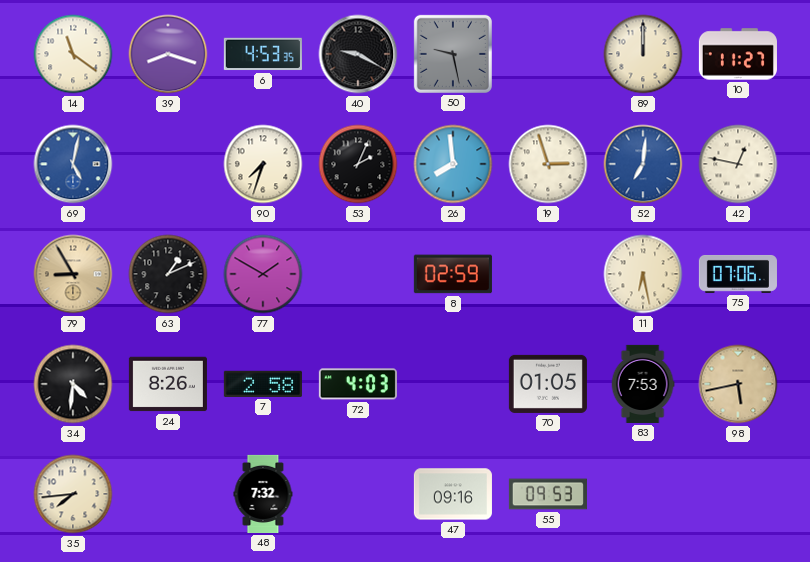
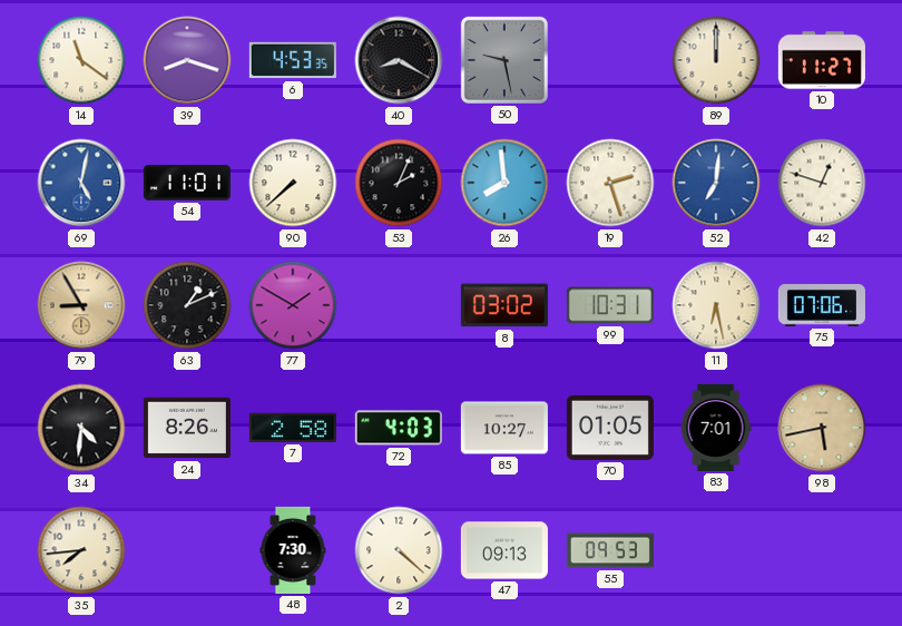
40: 9:20 -> 8:20 (399, 60)
54: none -> 11:01 (187, 183)
90: 7:33 -> 7:38 (293, 183)
19: 2:57 -> 2:27 (610, 183)
42: 12:47 -> 12:48 (822, 183)
8: 02:59 -> 03:02 (504, 305)
99: none -> 10:31 (610, 305)
85: none -> 10:27 (504, 428)
83: 7:53 -> 7:01 (716, 428)
48: 7:32 -> 7:30 (293, 550)
2: none -> 4:22 (399, 550)
47: 09:16 -> 09:13 (504, 550)
